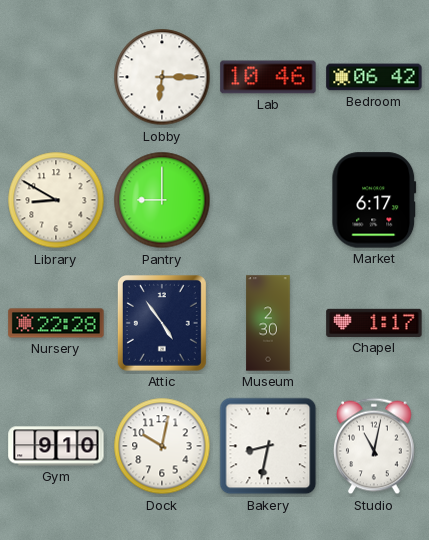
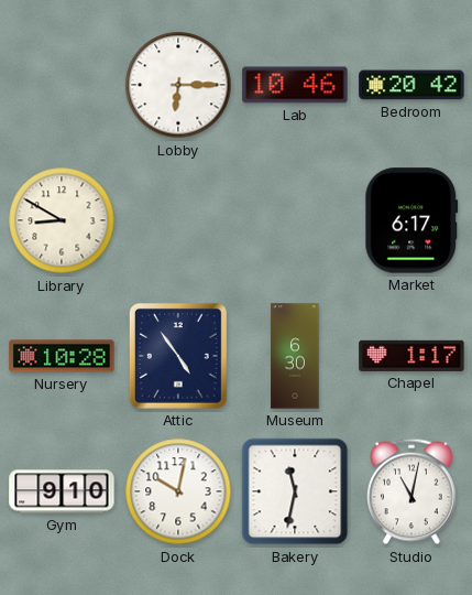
Bedroom: 06:42 -> 20:42 (411, 85)
Pantry: 9:00 -> none (162, 200)
Nursery: 22:28 -> 10:28 (62, 356)
Museum: 2:30 -> 6:30 (295, 356)
Bakery: 8:32 -> 11:32 (295, 491)
